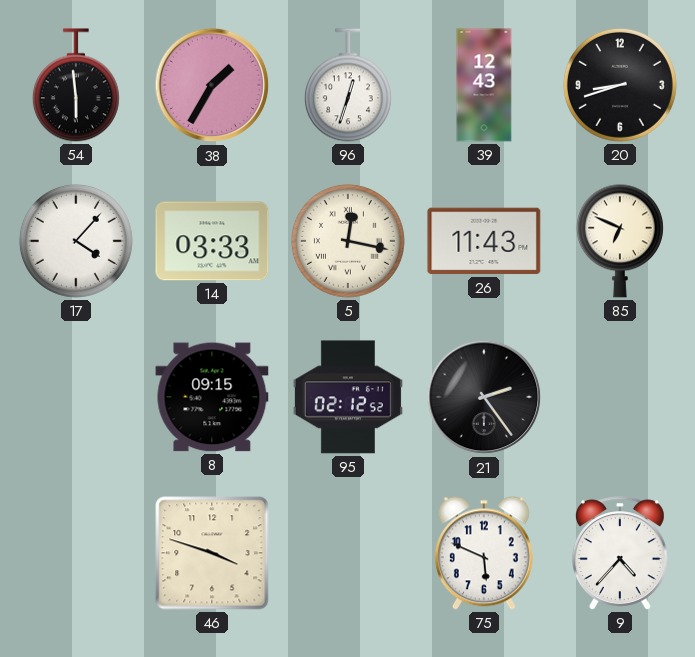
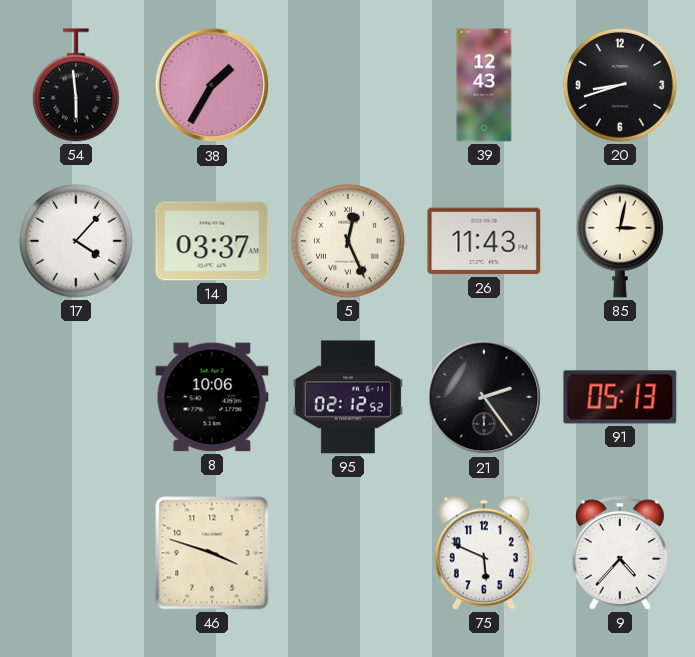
96: 12:33 -> none (348, 85)
14: 03:33 -> 03:37 (212, 241)
5: 12:17 -> 12:26 (348, 241)
85: 6:49 -> 3:02 (620, 241)
8: 09:15 -> 10:06 (212, 397)
91: none -> 05:13 (620, 397)
